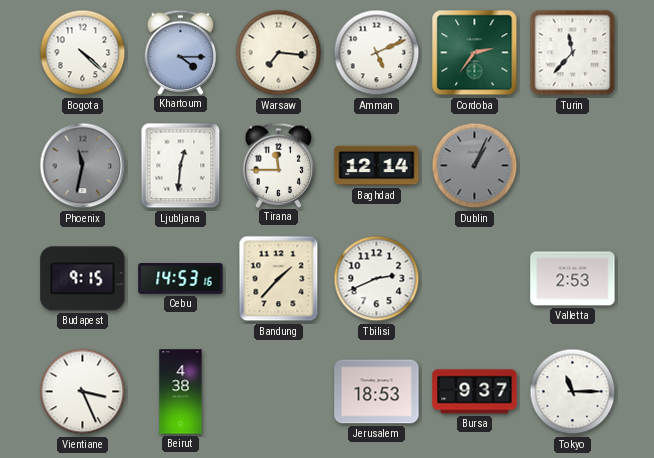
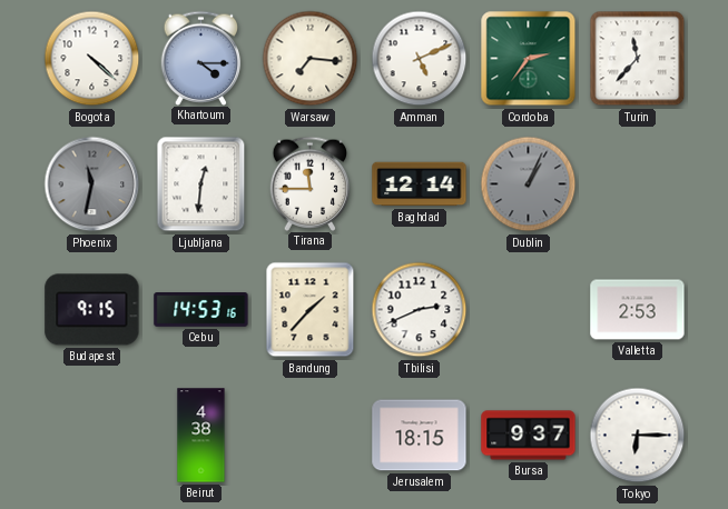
Vientiane: 3:26 -> none (83, 392)
Jerusalem: 18:53 -> 18:15 (420, 436)
Tokyo: 11:15 -> 6:15 (638, 436)
